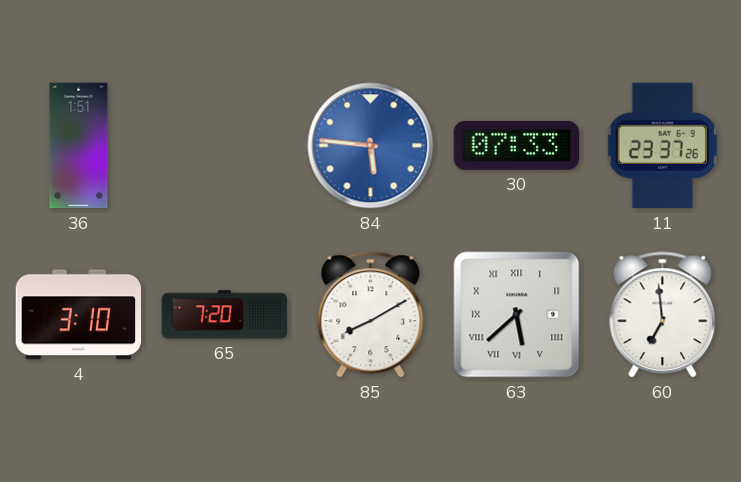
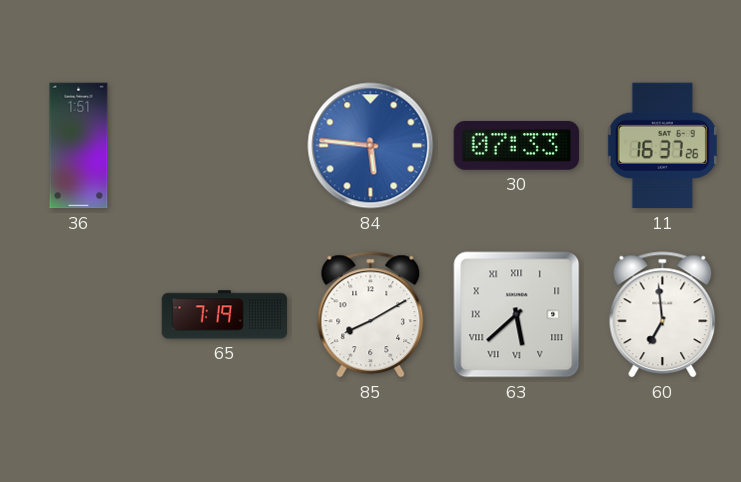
11: 23:37 -> 16:37 (662, 146)
4: 3:10 -> none (79, 315)
65: 7:20 -> 7:19 (225, 315)
